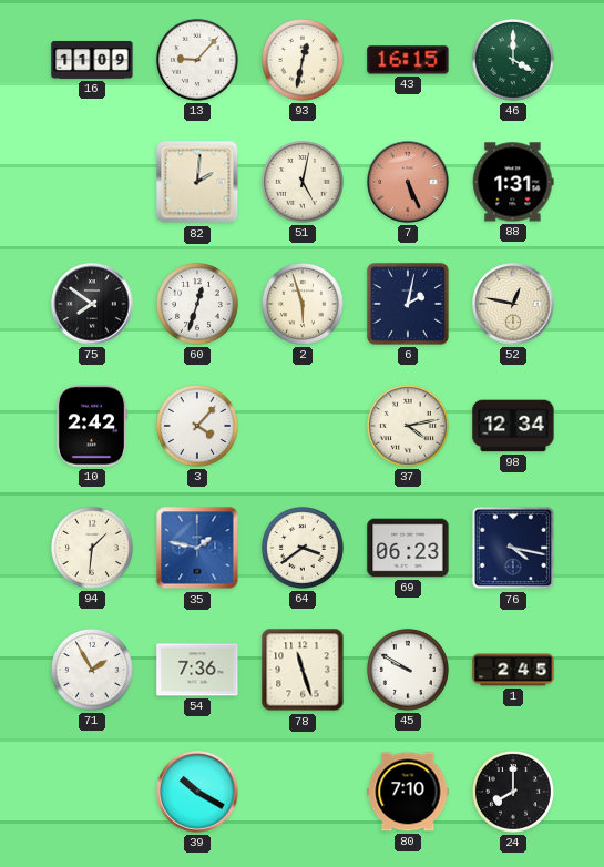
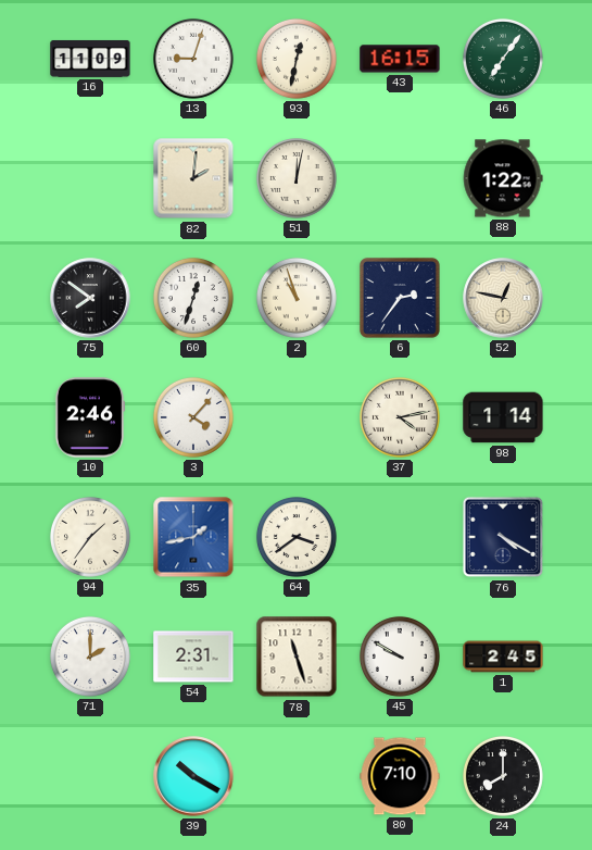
13: 9:07 -> 9:03 (193, 59)
46: 4:00 -> 7:06 (503, 59)
51: 5:02 -> 12:02 (297, 178)
7: 5:26 -> none (408, 182)
88: 1:31 -> 1:22 (503, 178)
2: 5:57 -> 10:57 (297, 298)
6: 2:02 -> 2:36 (400, 298)
10: 2:42 -> 2:46 (90, 417)
98: 12:34 -> 1:14 (503, 417)
94: 1:31 -> 1:36 (90, 537)
35: 1:47 -> 1:43 (193, 537)
69: 06:23 -> none (408, 548)
76: 4:17 -> 4:20 (503, 537)
71: 1:55 -> 2:00 (90, 657)
54: 7:36 -> 2:31 (193, 657)
